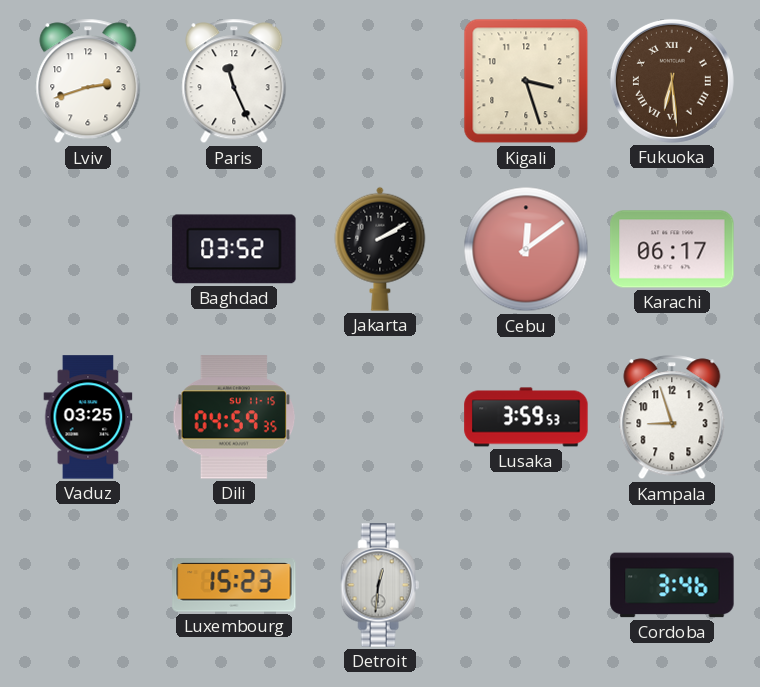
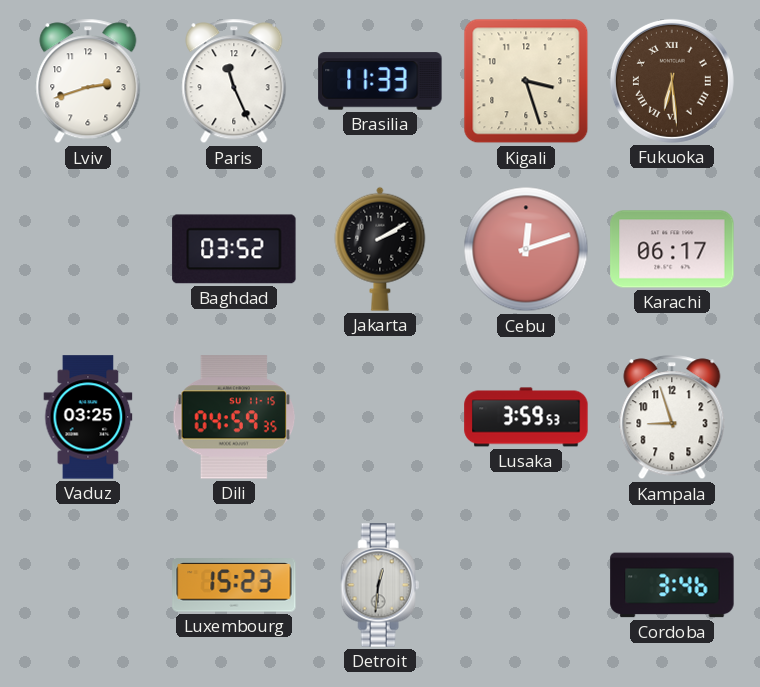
Brasilia: none -> 11:33 (380, 81)
Cebu: 12:09 -> 12:12 (526, 249)
